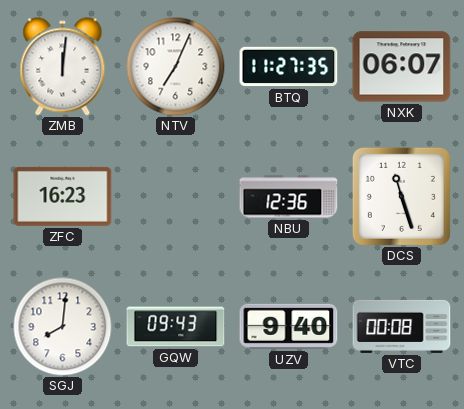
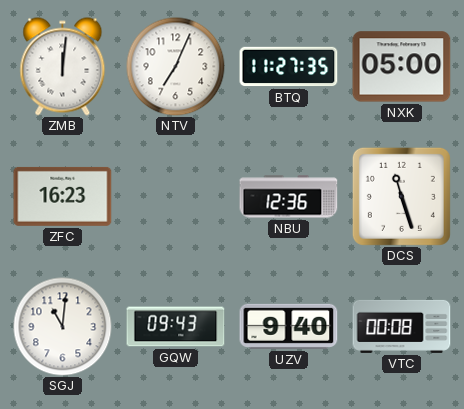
NXK: 06:07 -> 05:00 (402, 67)
SGJ: 8:01 -> 11:01 (63, 327)
